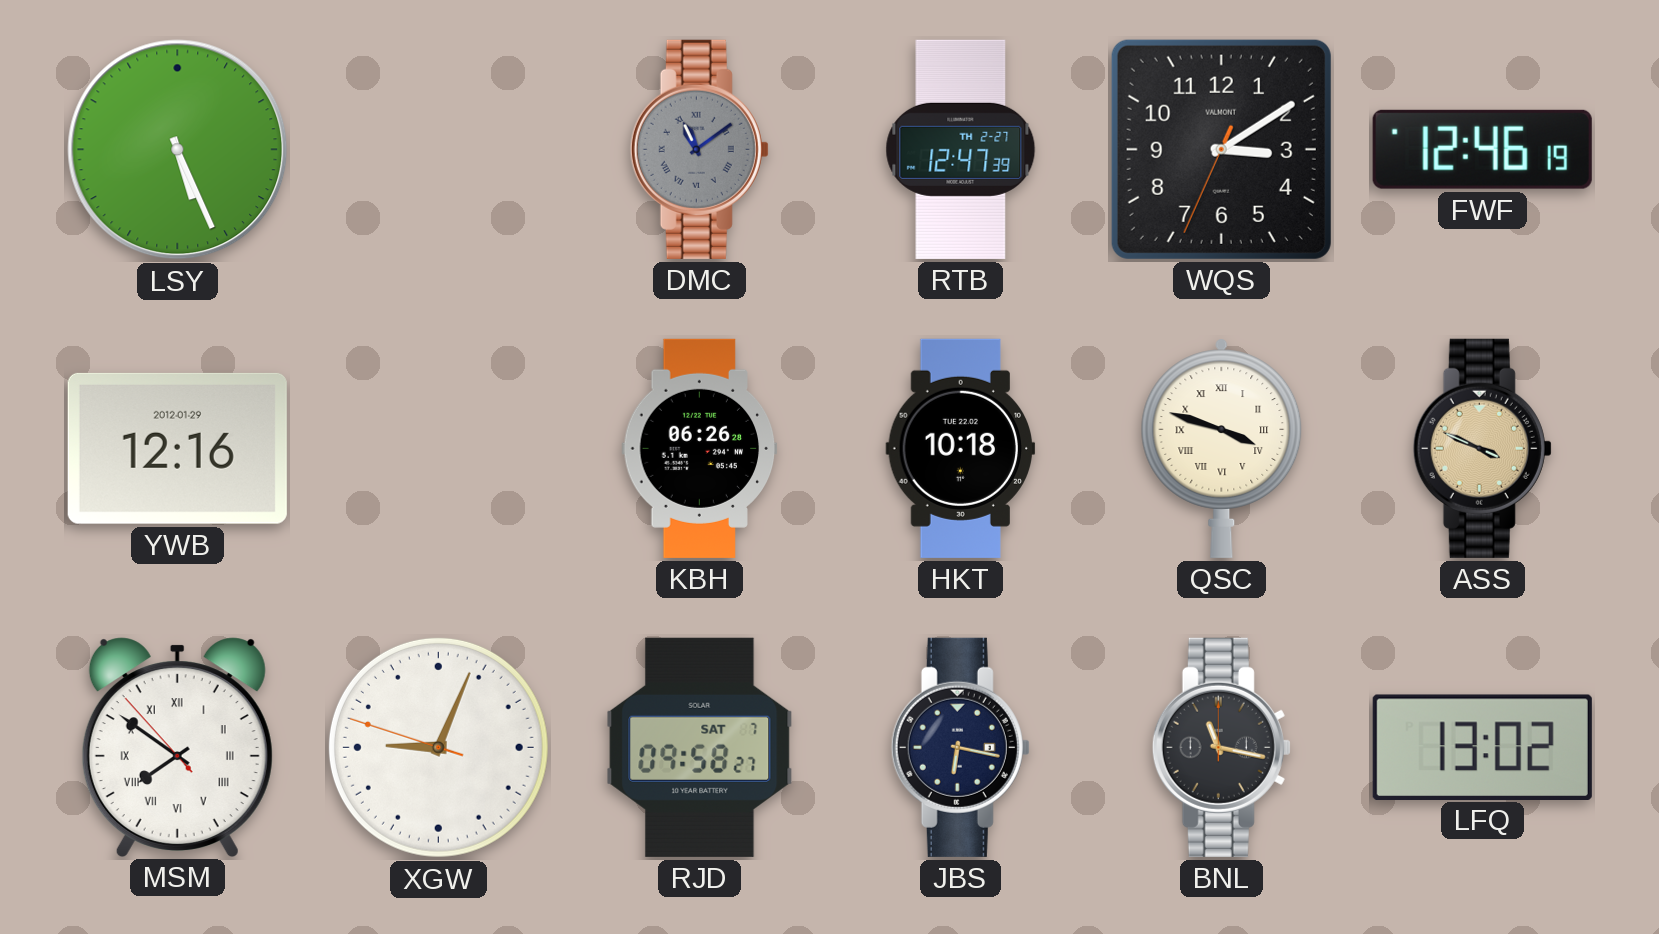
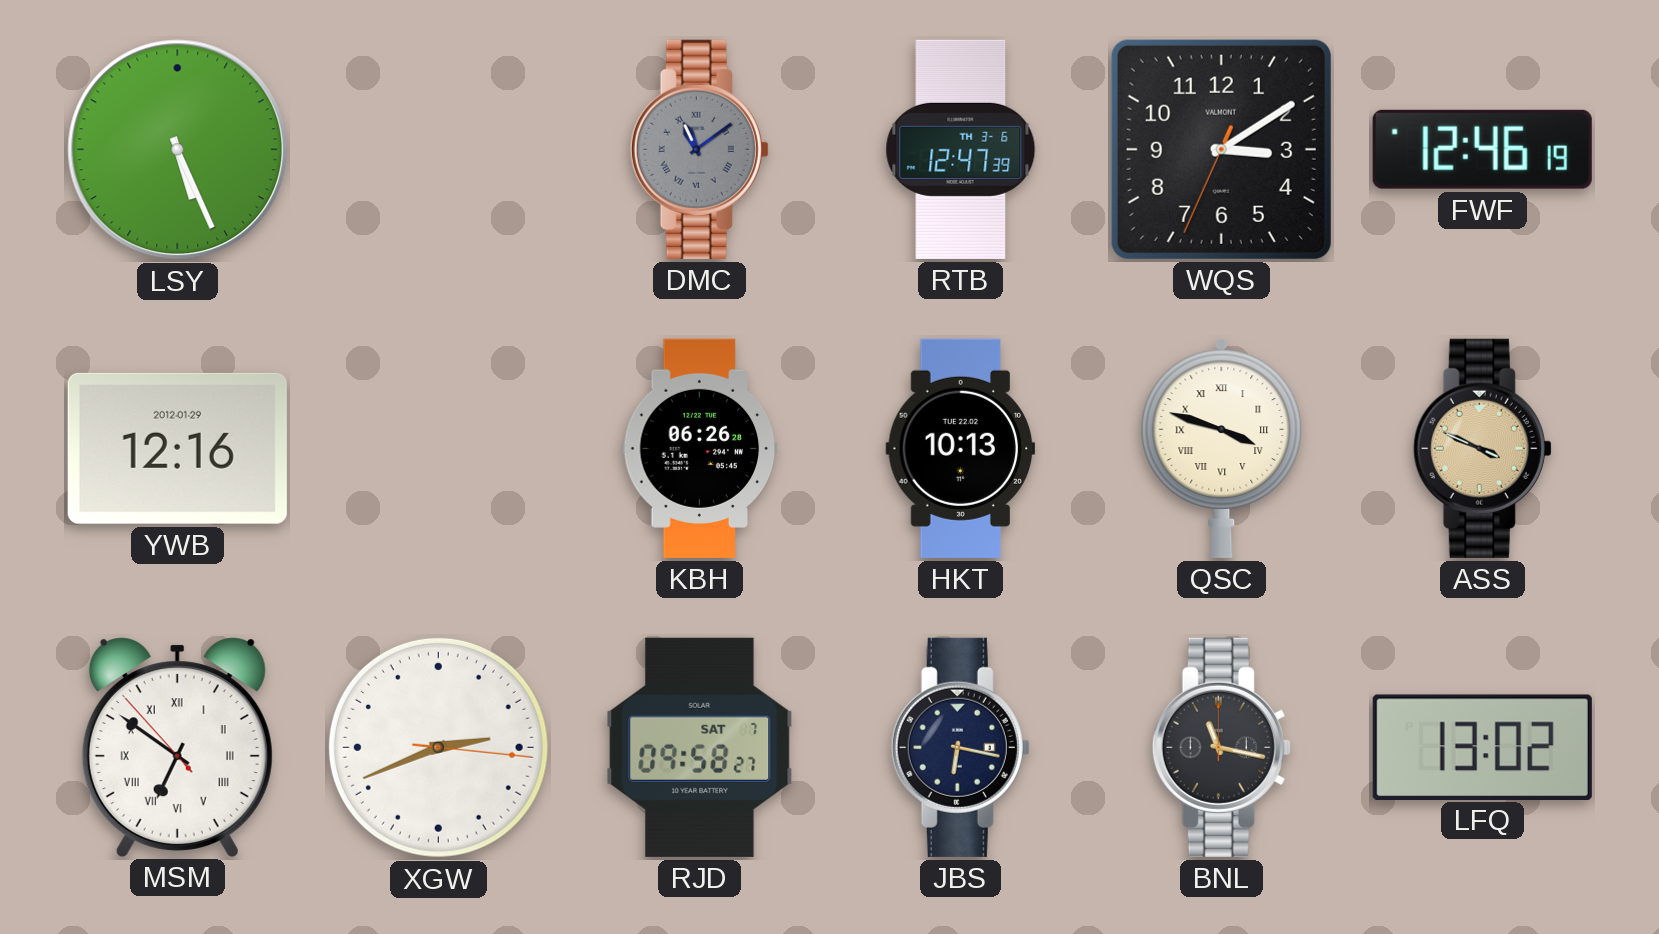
RTB date: TH 2-27 -> TH 3-6 (961, 149)
HKT: 10:18 -> 10:13 (961, 448)
MSM: 7:50 -> 6:50 (177, 747)
XGW: 9:03 -> 2:41 (438, 747)
